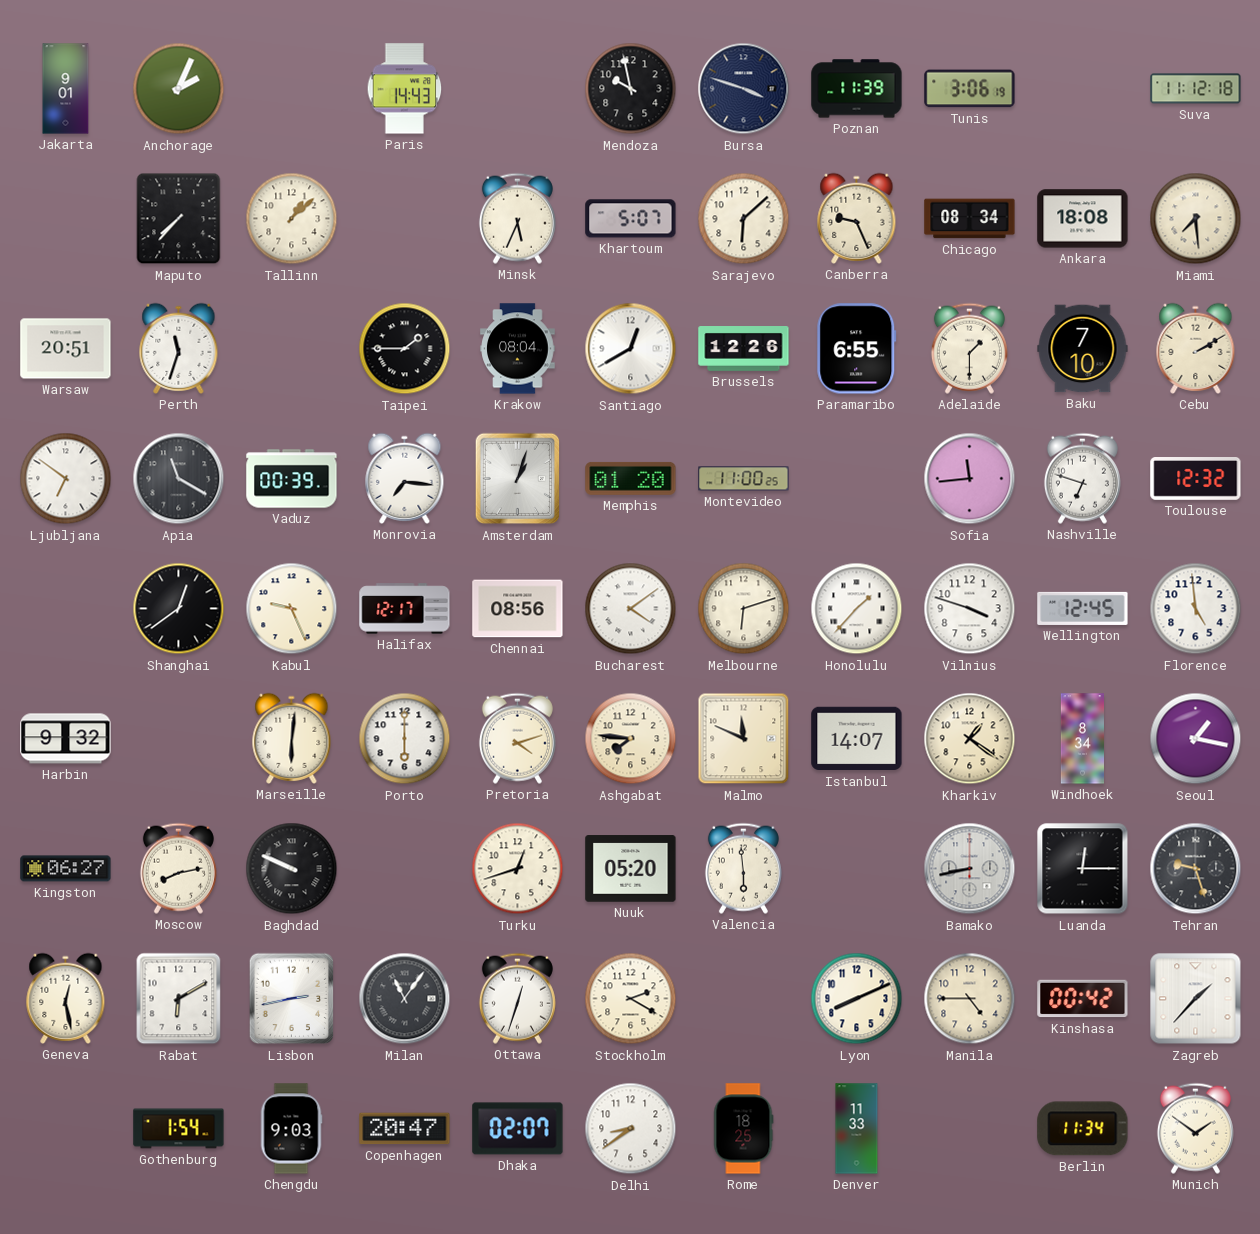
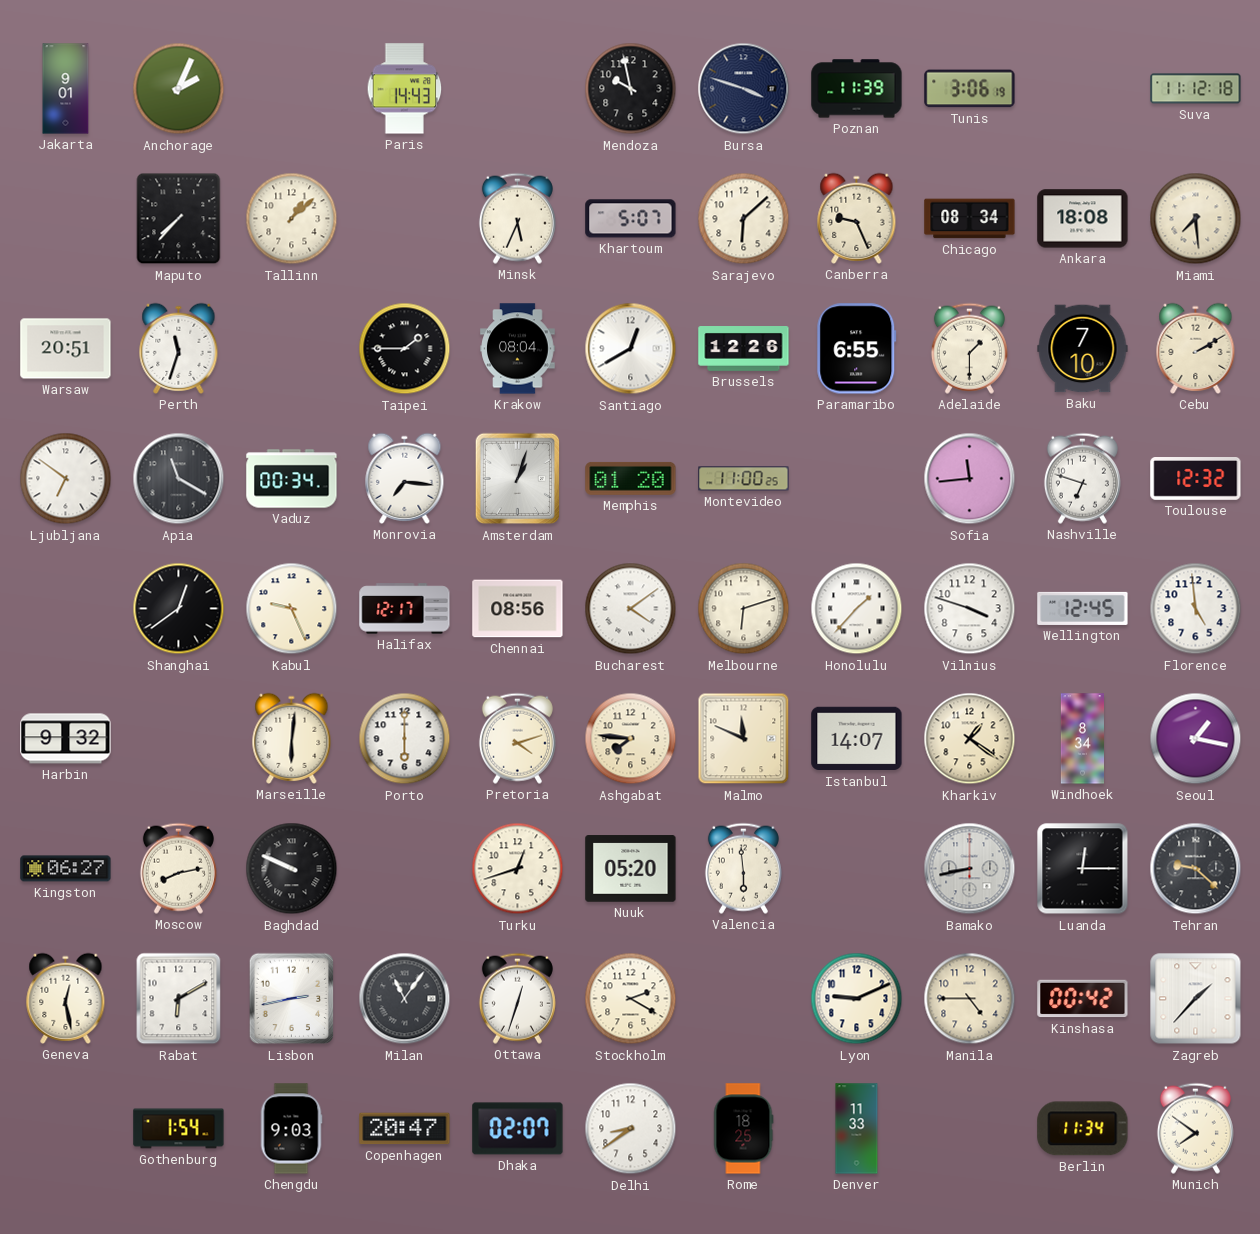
Vaduz: 00:39 -> 00:34 (292, 479)
Tehran: 9:27 -> 9:22 (1196, 869)
Lyon: 8:11 -> 9:11 (857, 999)
Munich: 1:51 -> 7:51 (1195, 1128)
